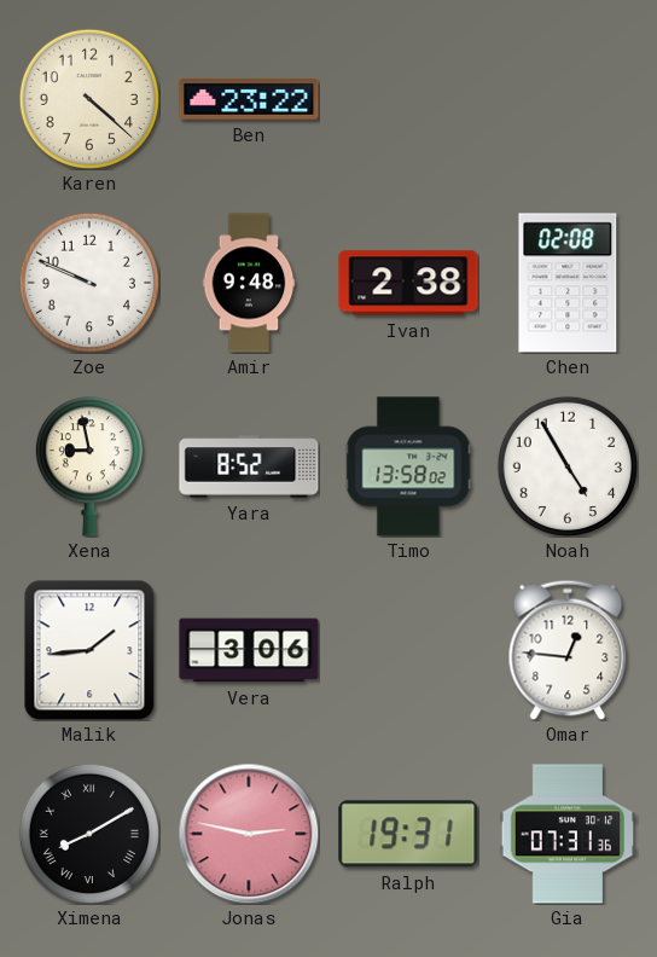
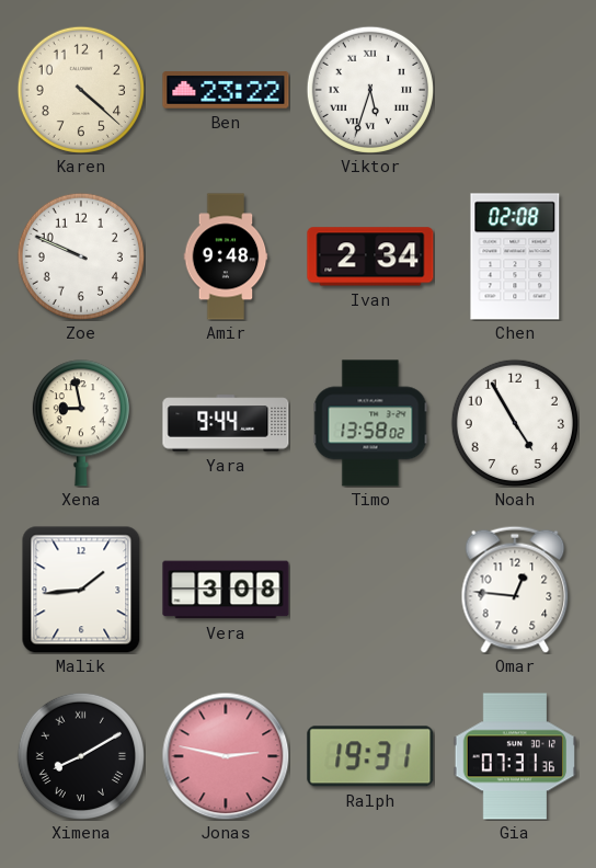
Viktor: none -> 5:33 (370, 90)
Ivan: 2:38 -> 2:34 (370, 256)
Yara: 8:52 -> 9:44 (226, 423)
Vera: 3:06 -> 3:08 (226, 590)
